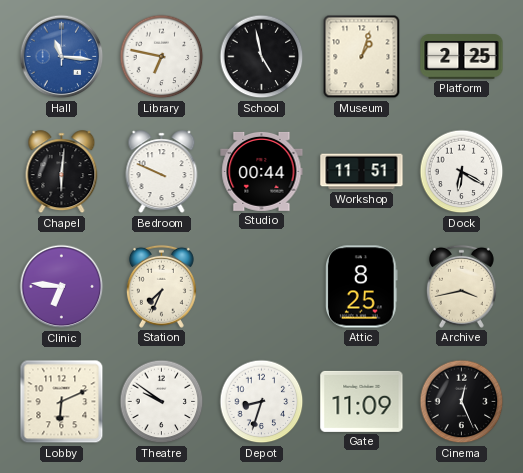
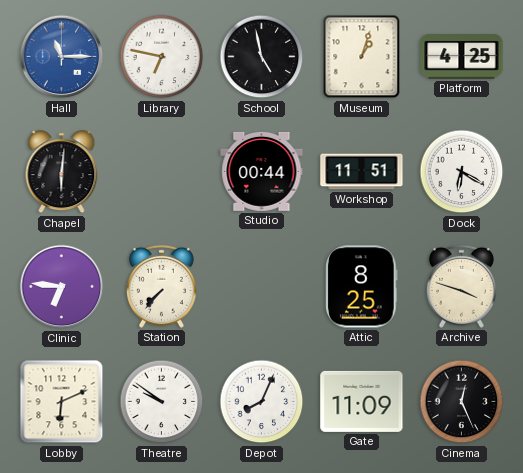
Hall: 11:16 -> 11:15 (62, 57)
Platform: 2:25 -> 4:25 (462, 57)
Bedroom: 9:49 -> none (162, 172)
Station: 7:34 -> 7:37 (161, 286)
Archive: 3:43 -> 3:48 (461, 286)
Depot: 8:33 -> 8:04 (262, 402)
